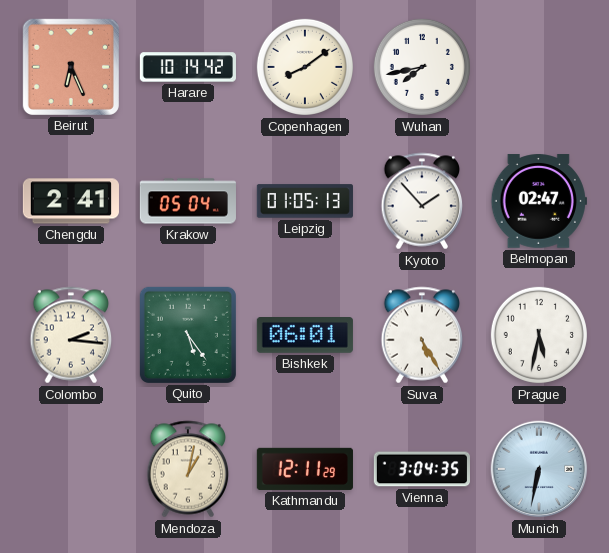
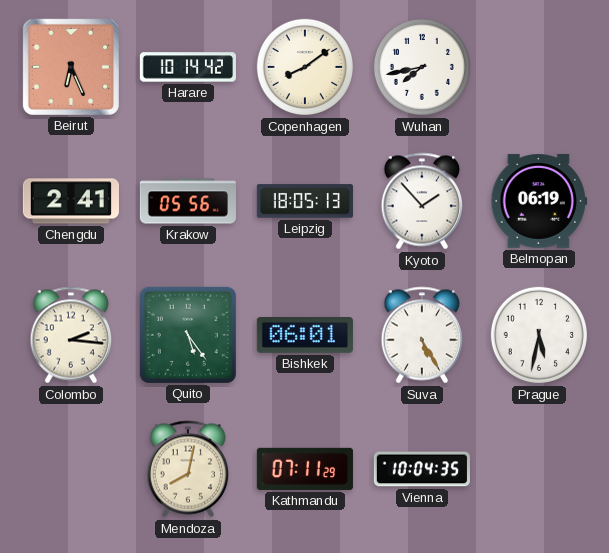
Krakow: 05:04 -> 05:56 (188, 201)
Leipzig: 01:05 -> 18:05 (305, 201)
Belmopan: 02:47 -> 06:19 (539, 201)
Mendoza: 1:02 -> 8:02 (188, 469)
Kathmandu: 12:11 -> 07:11 (305, 469)
Vienna: 3:04 -> 10:04 (422, 469)
Munich: 6:32 -> none (539, 469)
